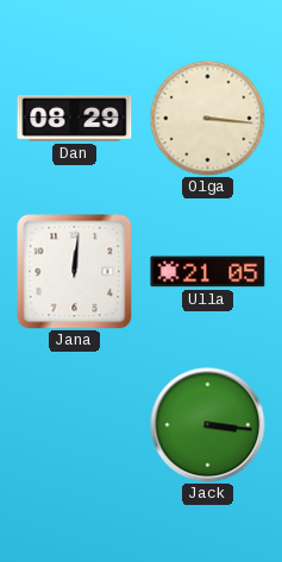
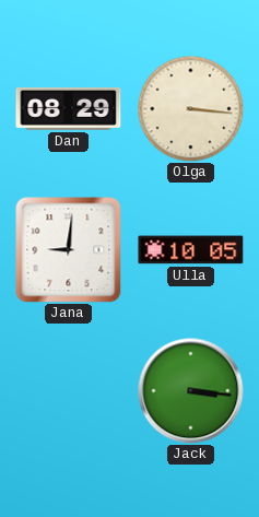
Jana: 12:01 -> 9:01 (69, 250)
Ulla: 21:05 -> 10:05 (191, 250)
